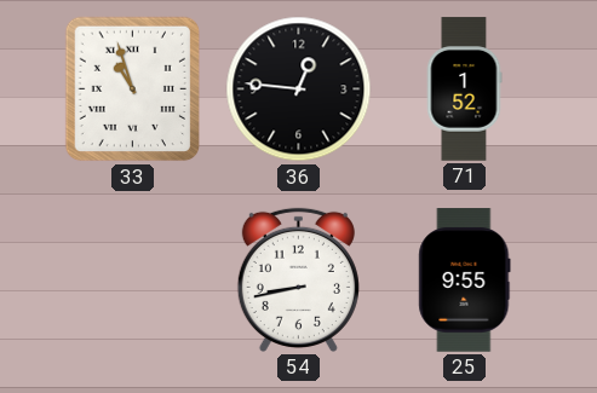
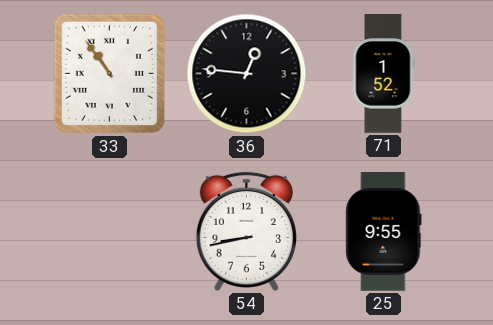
33: 10:57 -> 10:54 (109, 74)
